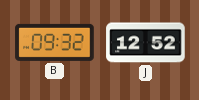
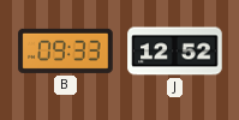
B: 09:32 -> 09:33 (66, 50)
